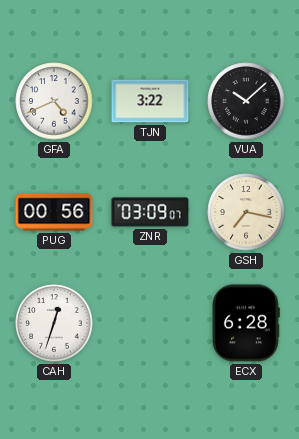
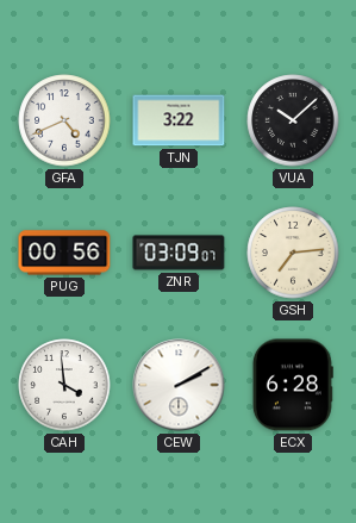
GSH: 7:17 -> 7:14 (293, 253)
CAH: 12:33 -> 3:59 (64, 385)
CEW: none -> 2:10 (179, 385)
